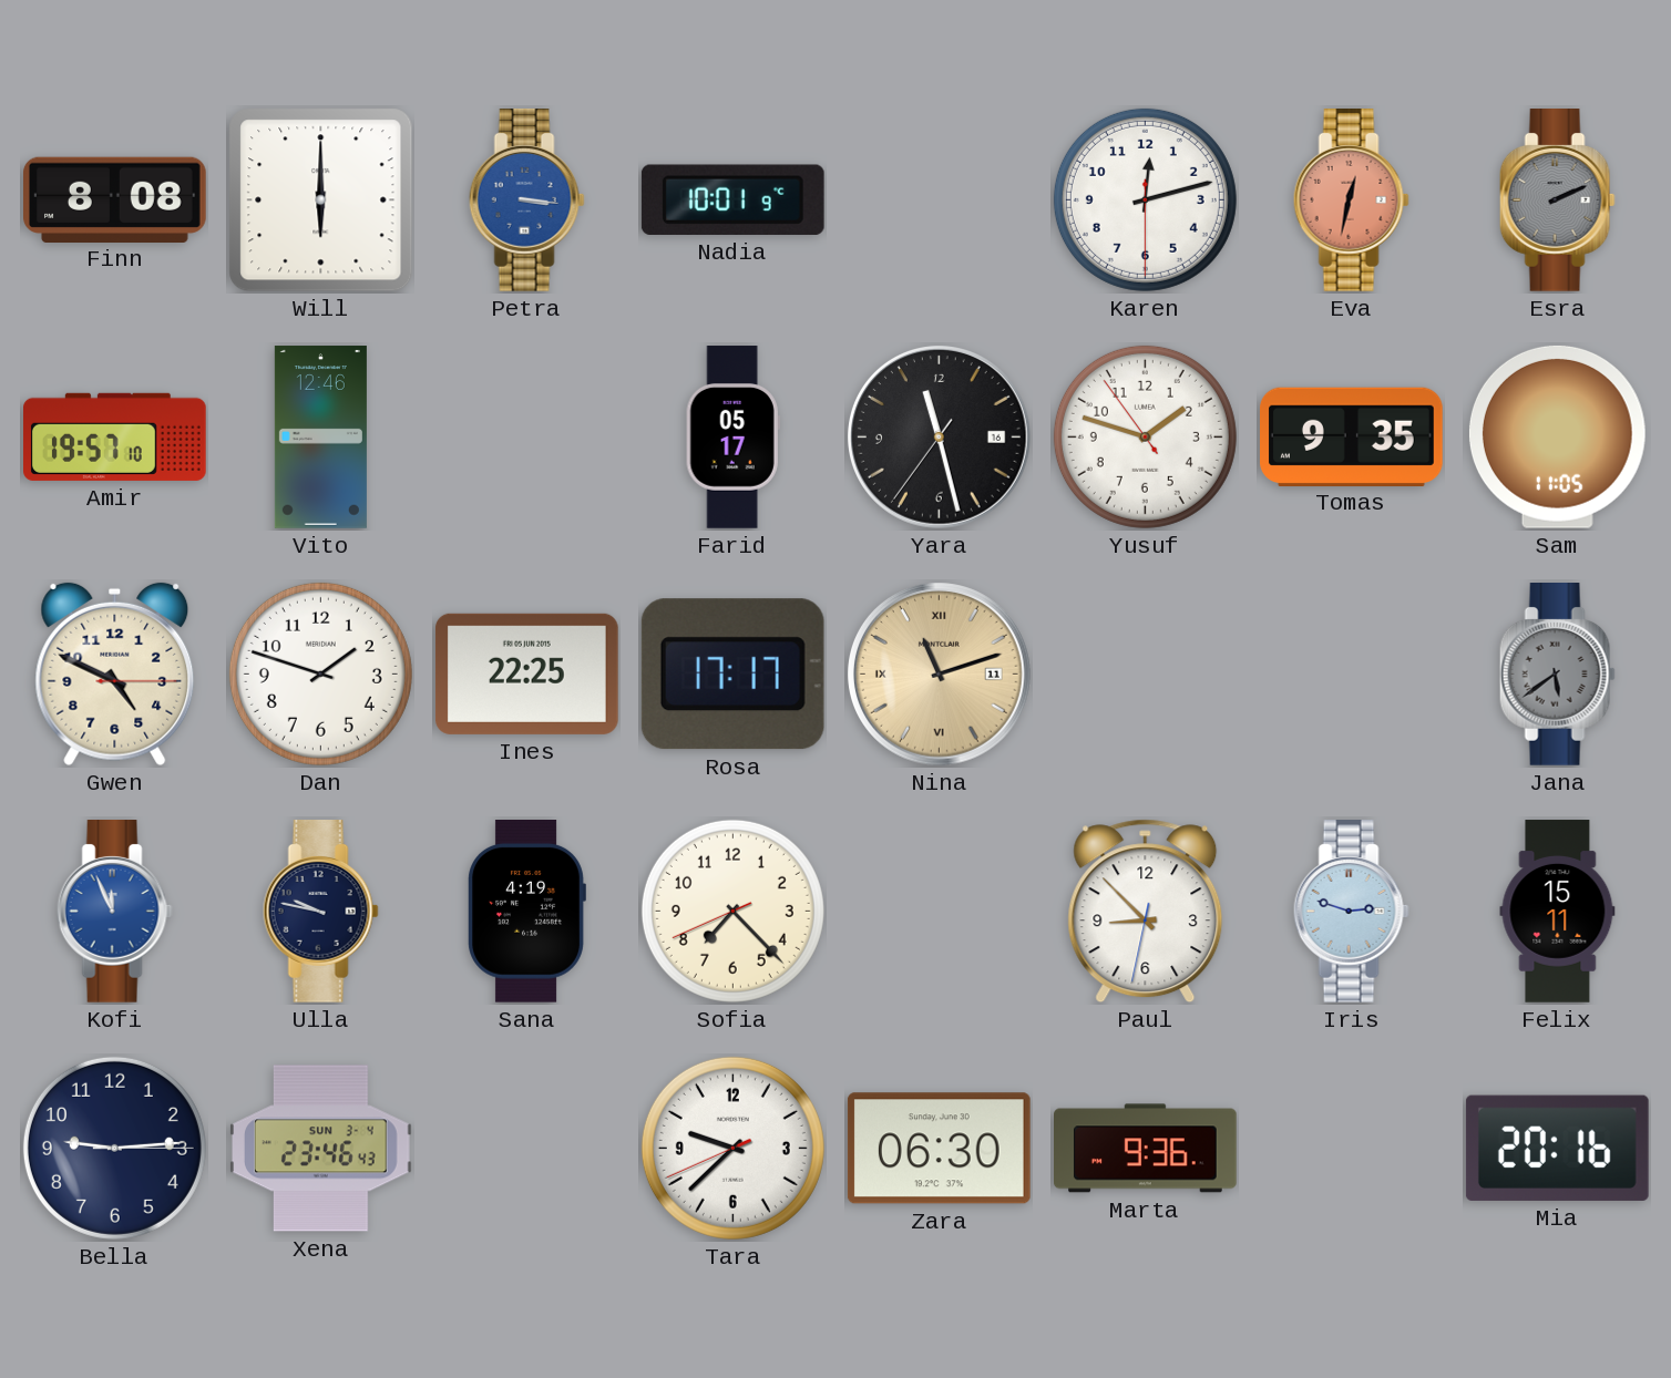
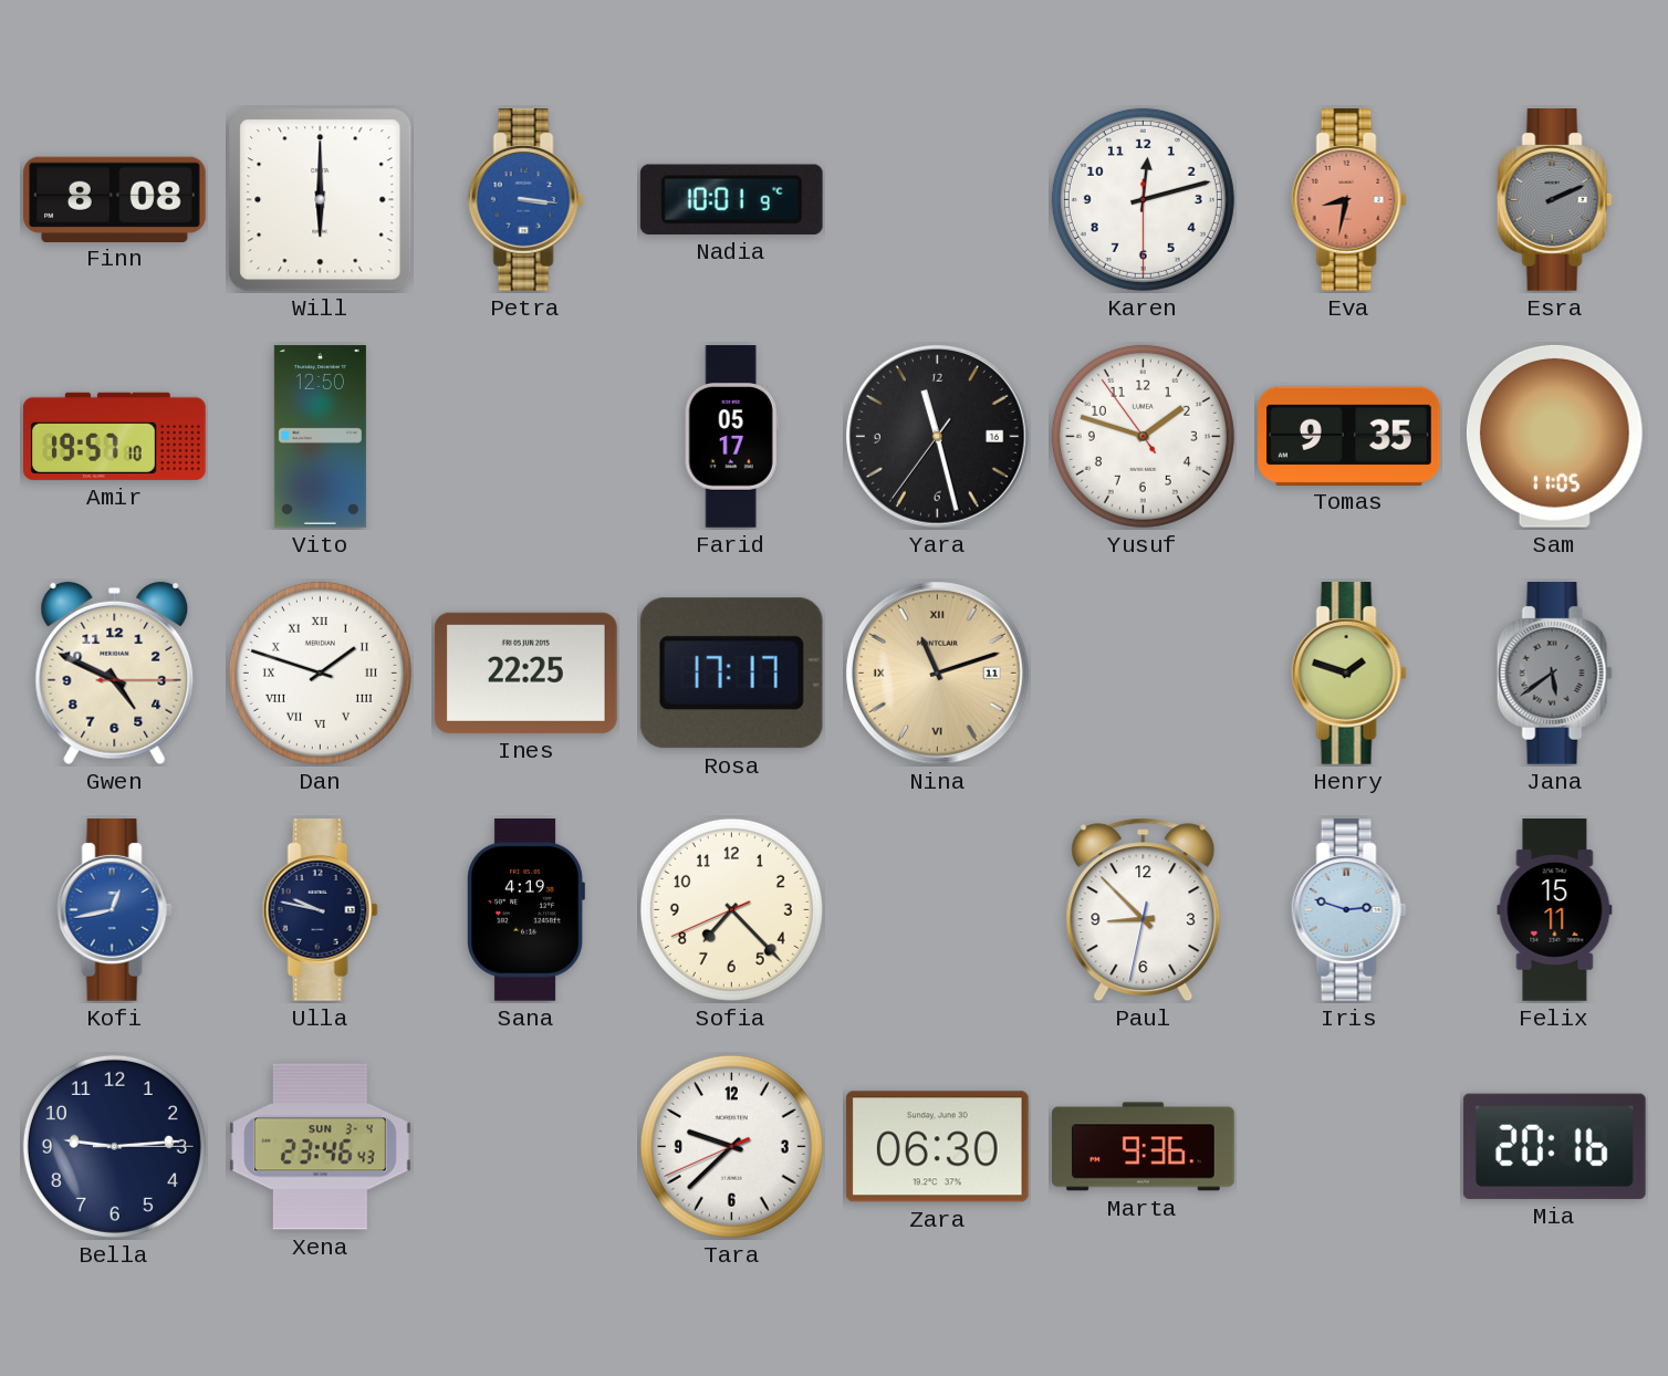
Eva: 12:32 -> 8:32 (1348, 200)
Vito: 12:46 -> 12:50 (320, 437)
Dan numerals: Arabic -> Roman (320, 673)
Henry: none -> 1:48 (1348, 674)
Kofi: 11:56 -> 12:43 (114, 910)
